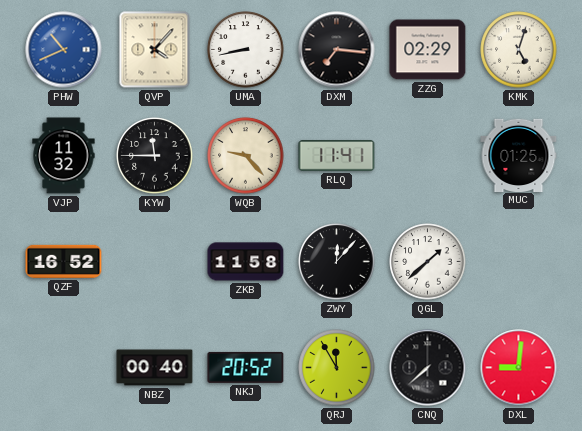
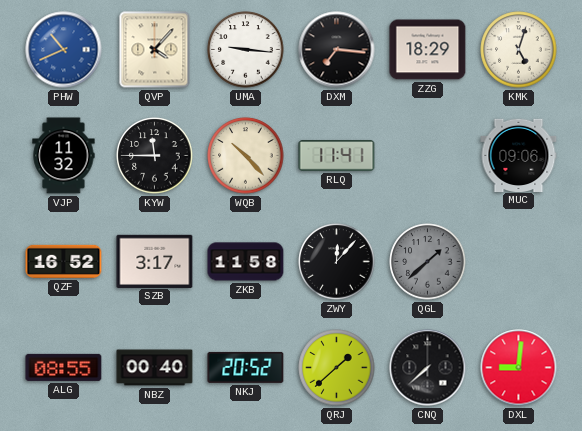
UMA: 8:43 -> 9:16 (246, 50)
ZZG: 02:29 -> 18:29 (428, 50)
WQB: 9:23 -> 10:23 (246, 156)
MUC: 01:25 -> 09:06 (519, 155)
SZB: none -> 3:17 (155, 261)
QGL dial: white -> grey (428, 262)
ALG: none -> 08:55 (64, 367)
QRJ: 11:55 -> 1:38 (337, 368)
